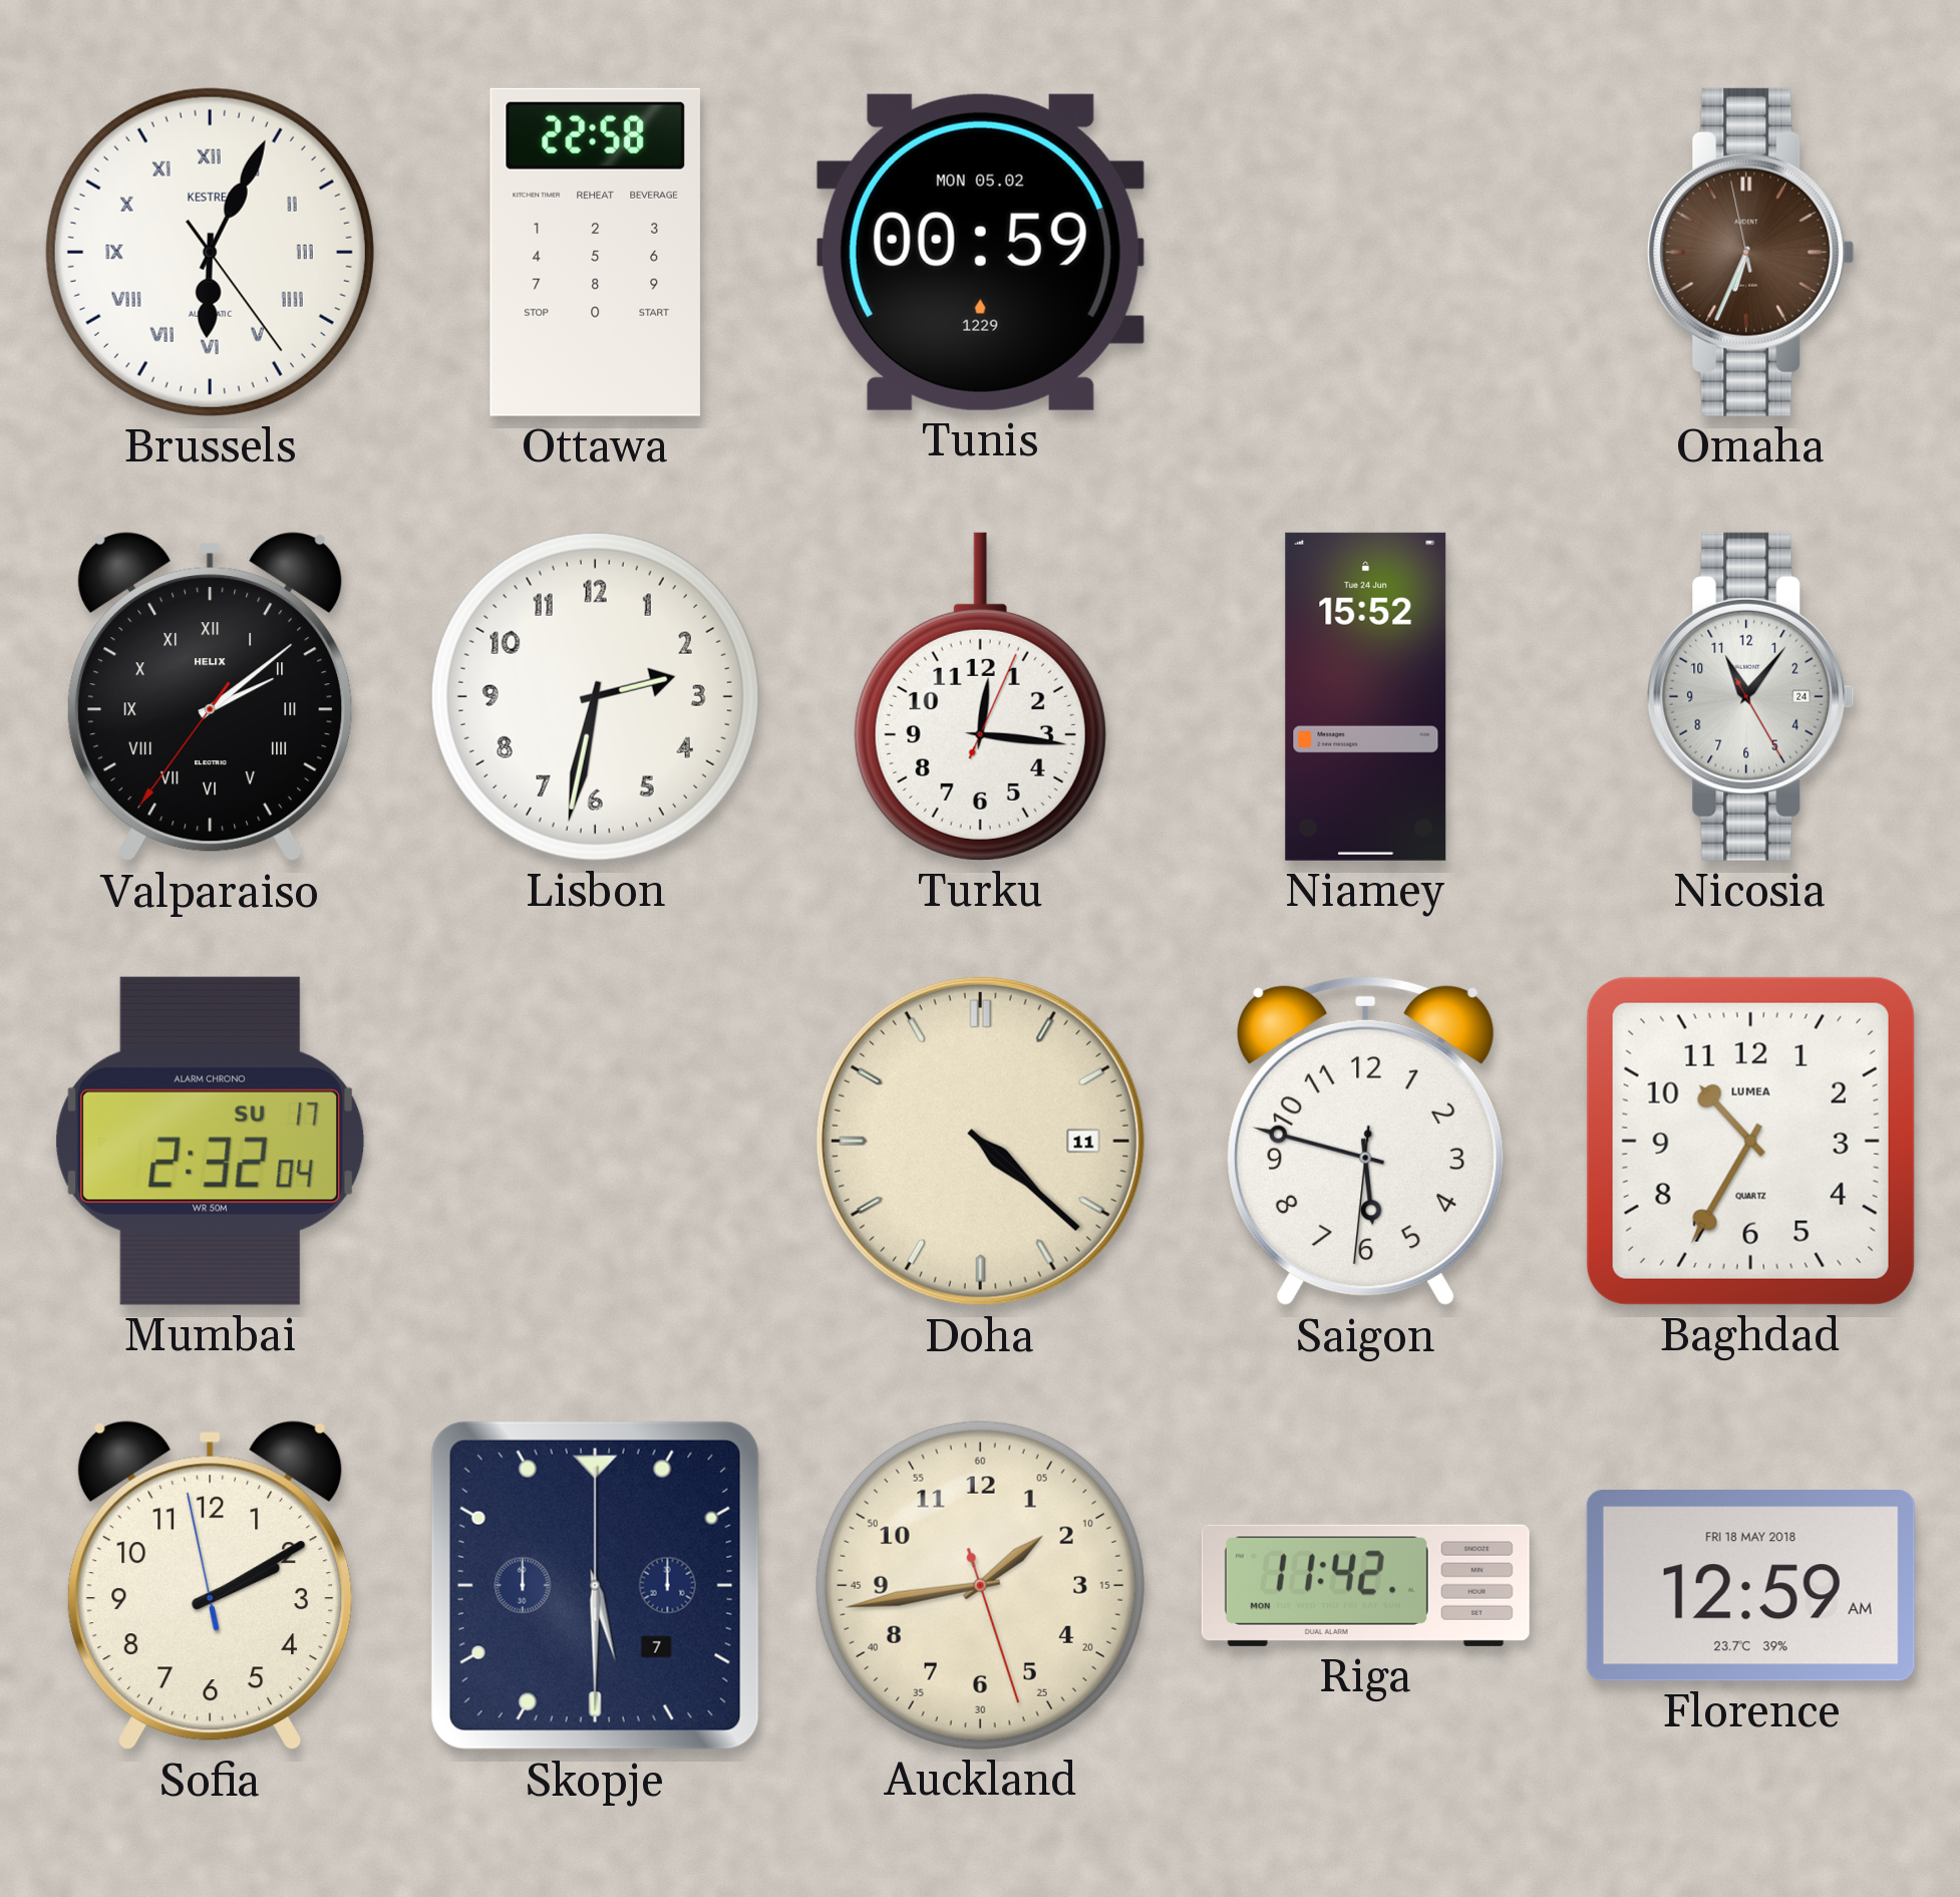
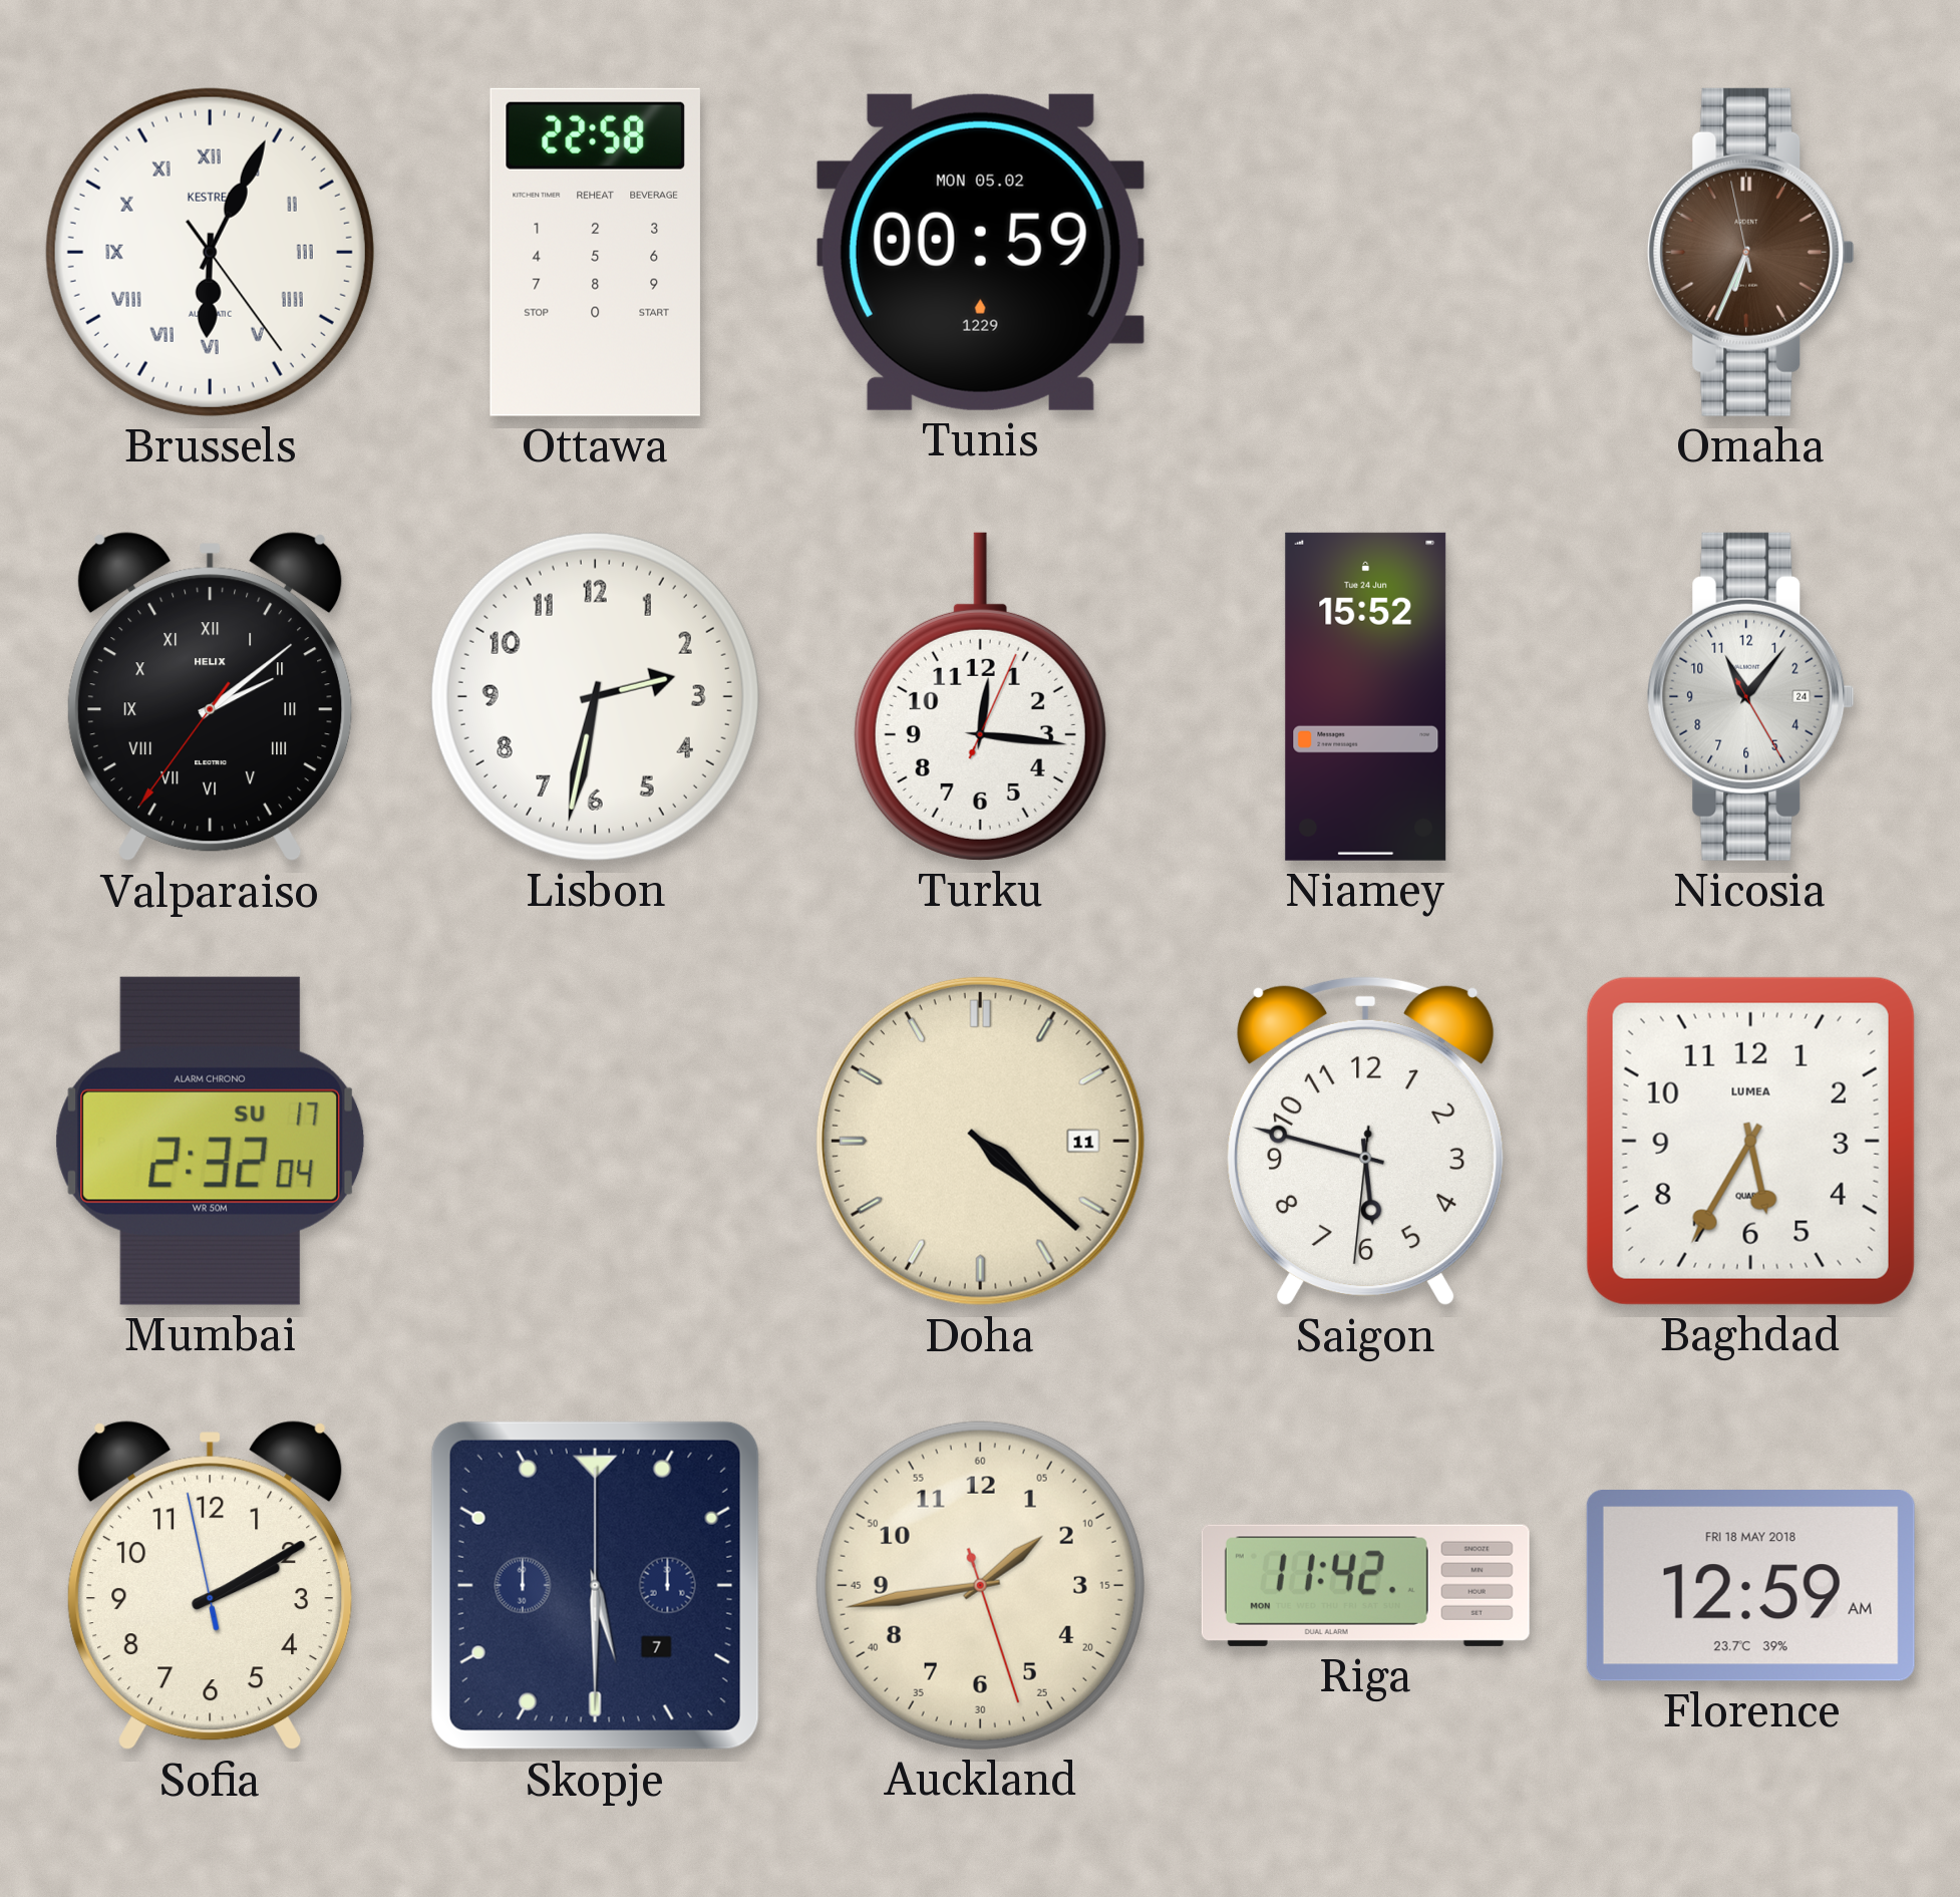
Baghdad: 10:35 -> 5:35 (1750, 1141)
